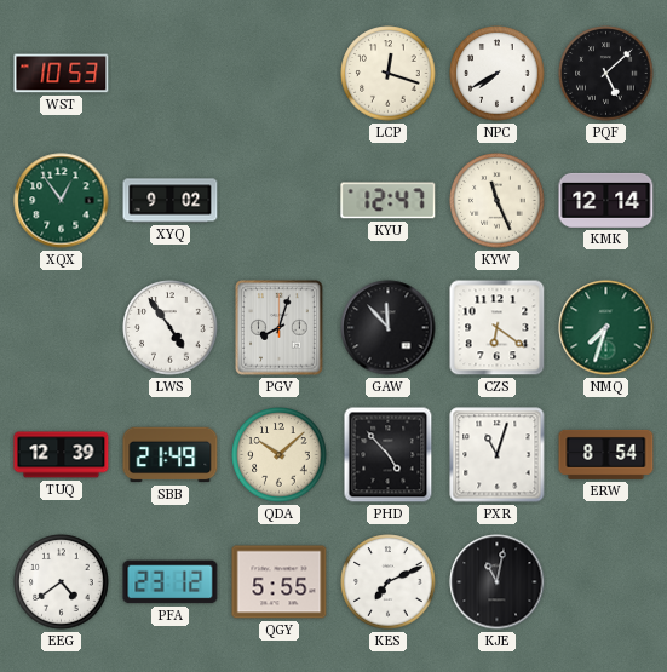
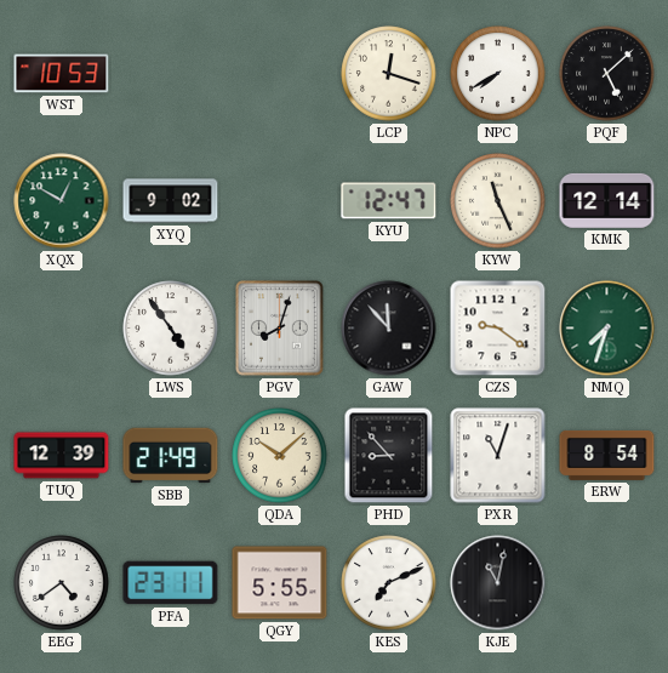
XQX: 12:54 -> 12:50 (62, 201)
CZS: 6:21 -> 9:21 (498, 329)
PHD: 4:53 -> 8:53 (389, 456)
PFA: 23:12 -> 23:11 (171, 583)
